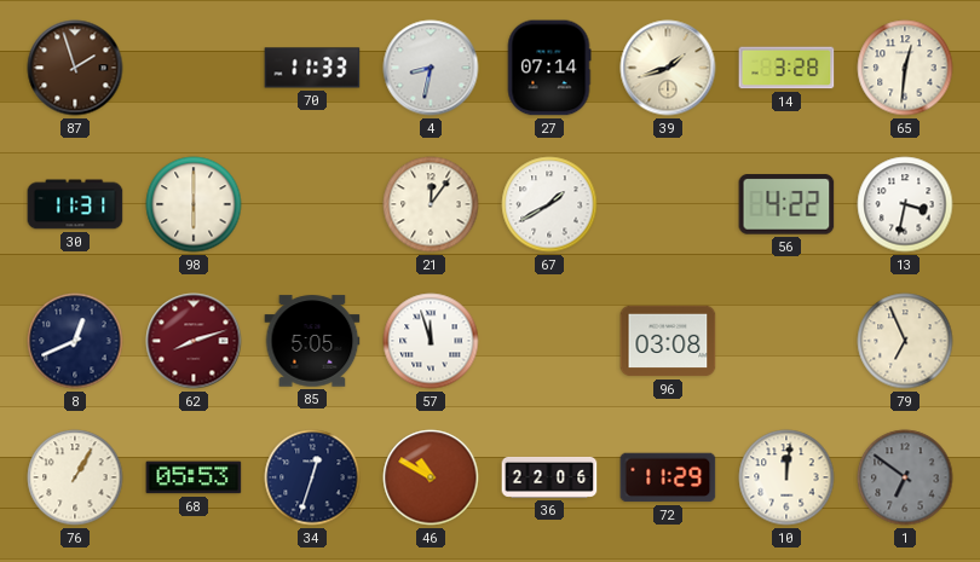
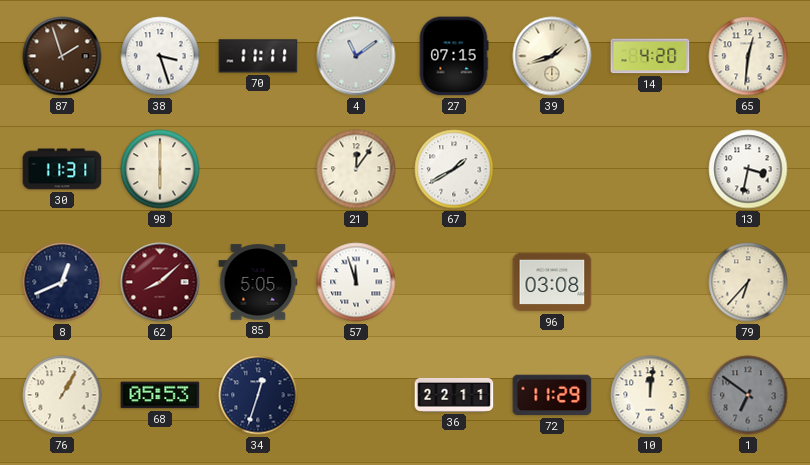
38: none -> 3:27 (160, 56)
70: 11:33 -> 11:11 (258, 56)
4: 8:32 -> 11:09 (356, 56)
27: 07:14 -> 07:15 (454, 56)
14: 3:28 -> 4:20 (650, 56)
56: 4:22 -> none (786, 204)
62: 8:12 -> 8:08 (160, 282)
79: 6:56 -> 6:37 (748, 282)
46: 10:50 -> none (431, 477)
36: 22:06 -> 22:11 (454, 395)
